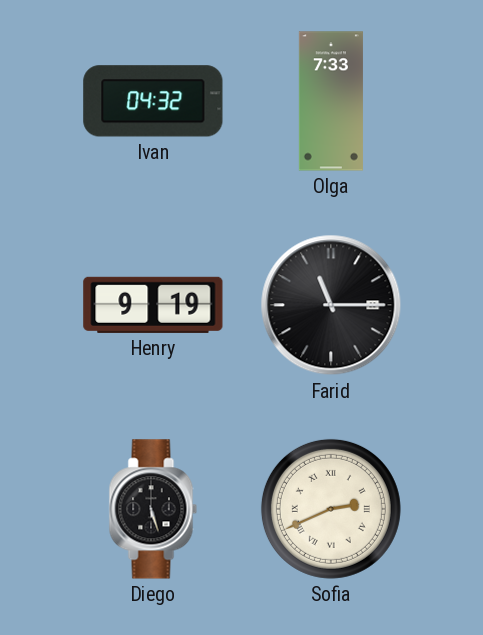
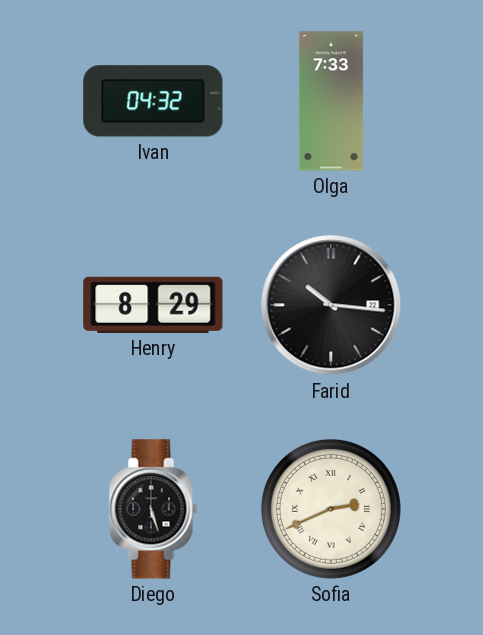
Henry: 9:19 -> 8:29 (153, 305)
Farid: 11:15 -> 10:16 (331, 305)
